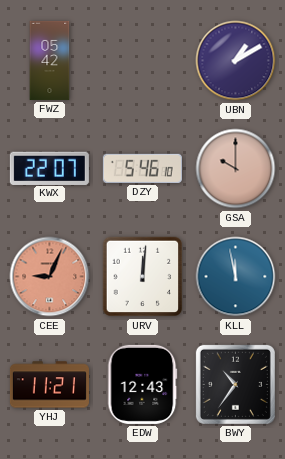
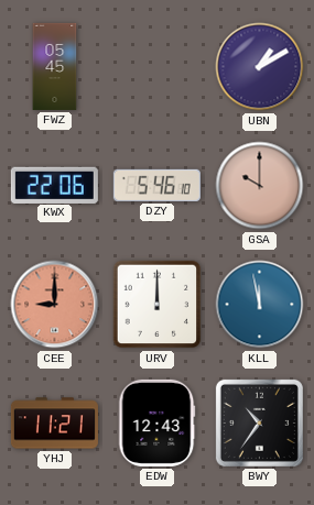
FWZ: 05:42 -> 05:45 (55, 66)
KWX: 22:07 -> 22:06 (54, 185)
CEE: 9:04 -> 9:00 (55, 305)
URV: 12:01 -> 12:00 (158, 305)
